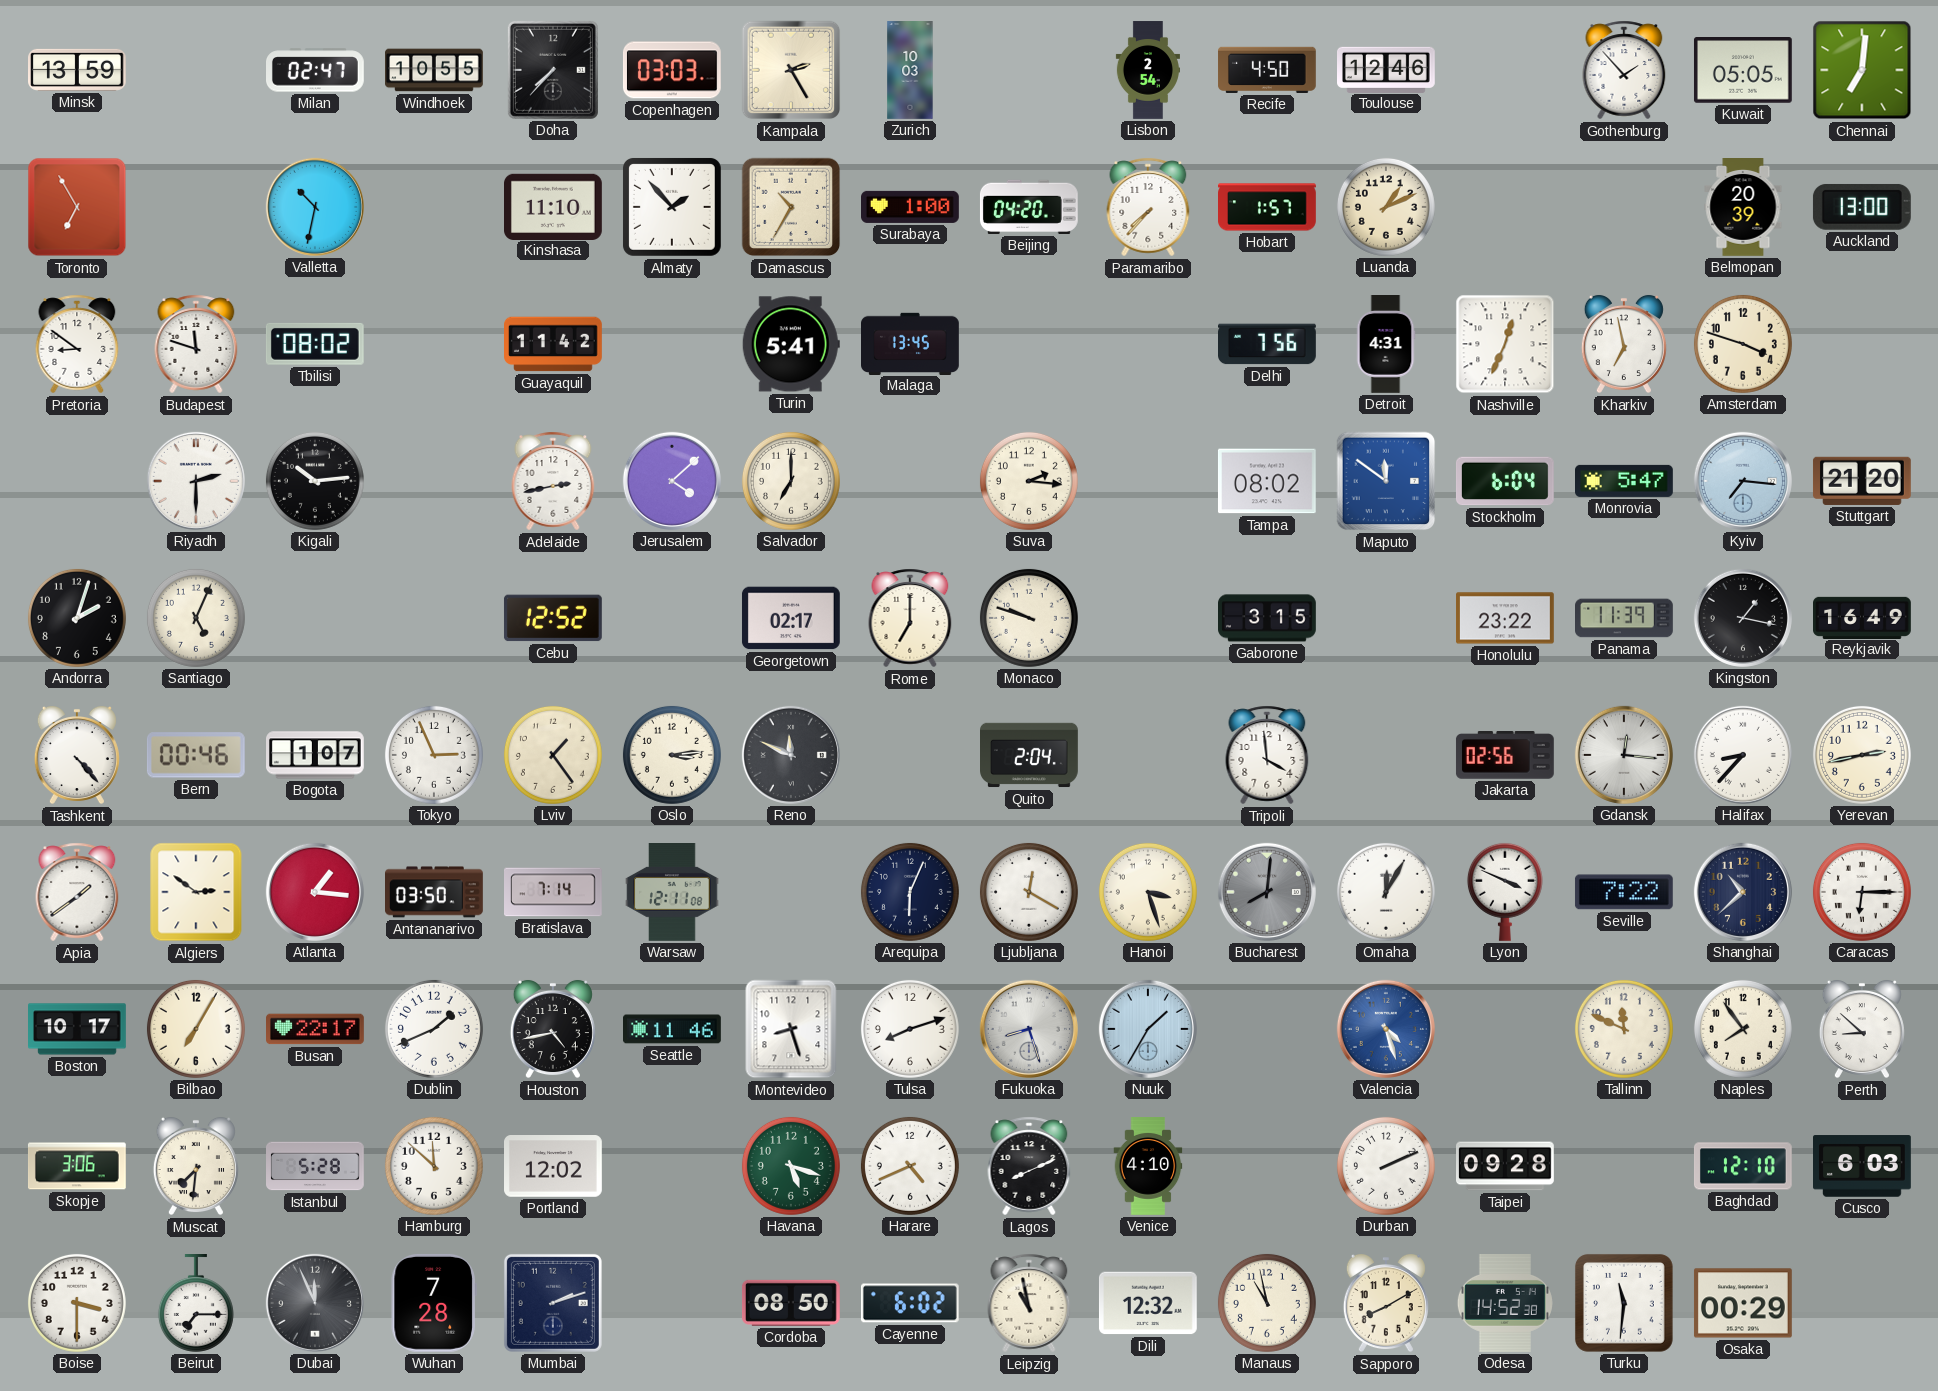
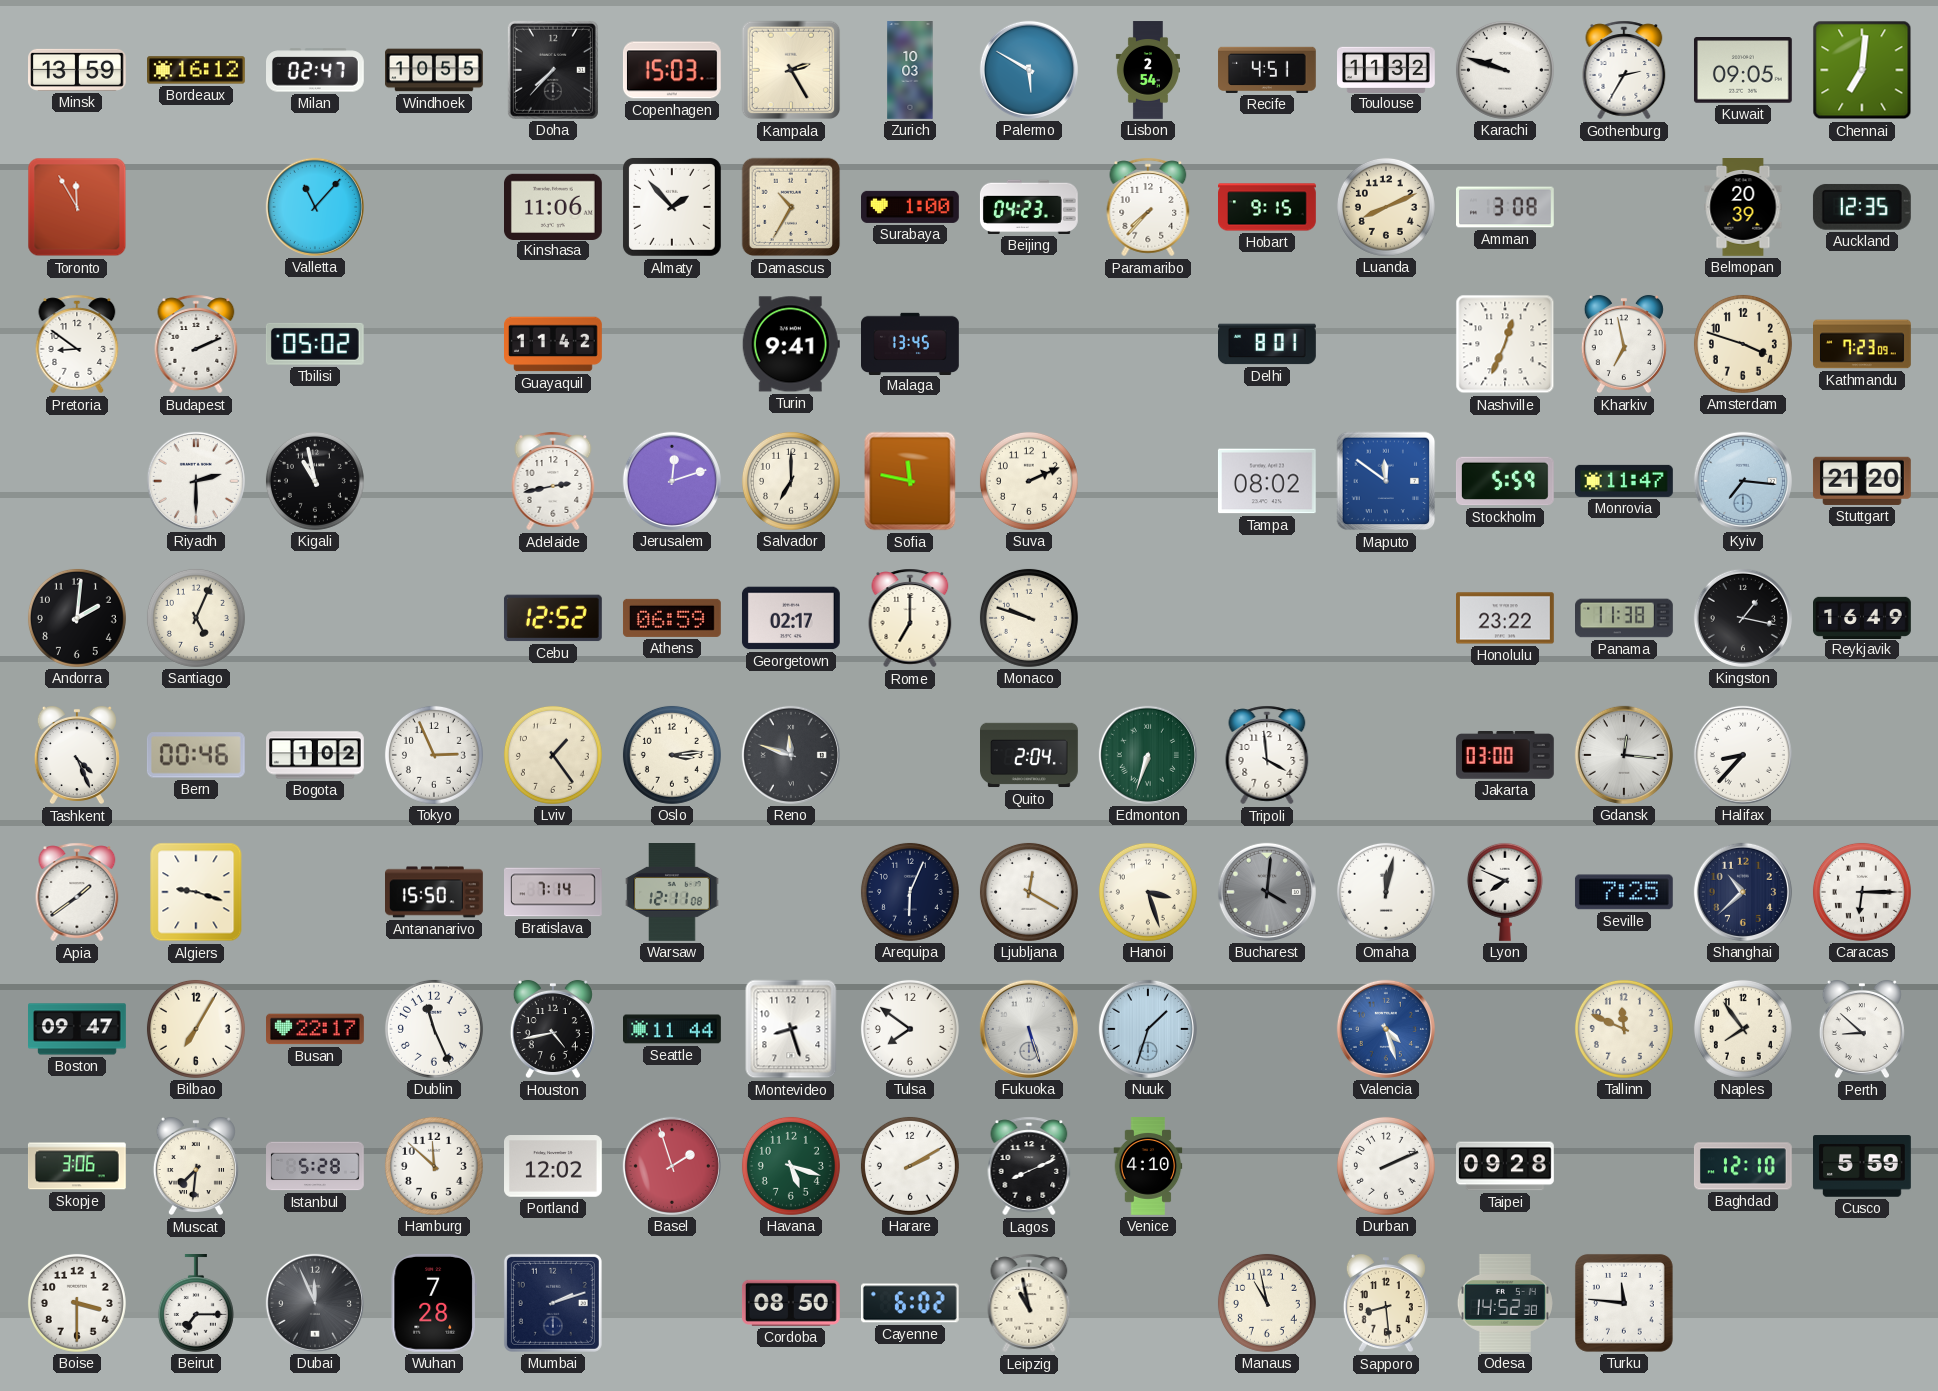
Bordeaux: none -> 16:12 (197, 70)
Copenhagen: 03:03 -> 15:03 (672, 70)
Palermo: none -> 5:50 (1029, 70)
Recife: 4:50 -> 4:51 (1268, 70)
Toulouse: 12:46 -> 11:32 (1387, 69)
Karachi: none -> 9:48 (1505, 70)
Gothenburg: 1:53 -> 2:35 (1624, 70)
Kuwait: 05:05 -> 09:05 (1743, 71)
Toronto: 6:55 -> 11:55 (77, 207)
Valletta: 10:32 -> 11:07 (315, 207)
Kinshasa: 11:10 -> 11:06 (554, 206)
Beijing: 04:20 -> 04:23 (1029, 207)
Hobart: 1:57 -> 9:15 (1267, 207)
Luanda: 1:11 -> 8:11 (1386, 207)
Amman: none -> 3:08 (1506, 207)
Auckland: 13:00 -> 12:35 (1862, 207)
Budapest: 11:48 -> 2:11 (196, 344)
Tbilisi: 08:02 -> 05:02 (315, 344)
Turin: 5:41 -> 9:41 (791, 344)
Delhi: 7:56 -> 8:01 (1268, 344)
Detroit: 4:31 -> none (1386, 345)
Kathmandu: none -> 7:23 (1863, 344)
Kigali: 10:14 -> 10:58 (315, 481)
Jerusalem: 4:08 -> 12:12 (672, 481)
Sofia: none -> 11:47 (910, 481)
Suva: 2:16 -> 2:11 (1029, 481)
Stockholm: 6:04 -> 5:59 (1505, 481)
Monrovia: 5:47 -> 11:47 (1625, 481)
Andorra: 2:03 -> 2:01 (77, 618)
Athens: none -> 06:59 (672, 618)
Gaborone: 3:15 -> none (1268, 618)
Panama: 11:39 -> 11:38 (1625, 618)
Tashkent: 4:23 -> 4:26 (77, 755)
Bogota: 1:07 -> 1:02 (316, 755)
Reno: 11:49 -> 11:48 (791, 755)
Edmonton: none -> 6:33 (1148, 755)
Jakarta: 02:56 -> 03:00 (1505, 756)
Yerevan: 2:43 -> none (1862, 755)
Algiers: 2:51 -> 9:18 (196, 892)
Atlanta: 1:16 -> none (315, 892)
Antananarivo: 03:50 -> 15:50 (435, 892)
Bucharest: 8:01 -> 4:01 (1267, 892)
Omaha: 12:05 -> 12:02 (1386, 892)
Lyon: 3:49 -> 7:49 (1505, 892)
Seville: 7:22 -> 7:25 (1624, 892)
Boston: 10:17 -> 09:47 (78, 1029)
Dublin: 1:41 -> 11:26 (434, 1029)
Seattle: 11:46 -> 11:44 (673, 1029)
Tulsa: 8:12 -> 7:51 (910, 1029)
Fukuoka: 8:27 -> 5:27 (1029, 1029)
Nuuk: 1:35 -> 1:33 (1148, 1029)
Basel: none -> 1:57 (672, 1166)
Harare: 4:41 -> 2:10 (910, 1166)
Cusco: 6:03 -> 5:59 (1863, 1166)
Dili: 12:32 -> none (1148, 1303)
Sapporo: 8:10 -> 8:29 (1386, 1303)
Turku: 11:31 -> 11:46 (1624, 1303)
Osaka: 00:29 -> none (1743, 1303)
